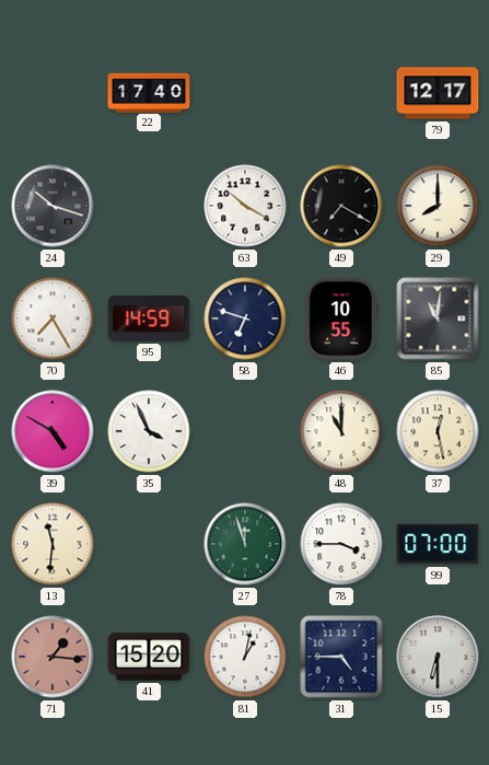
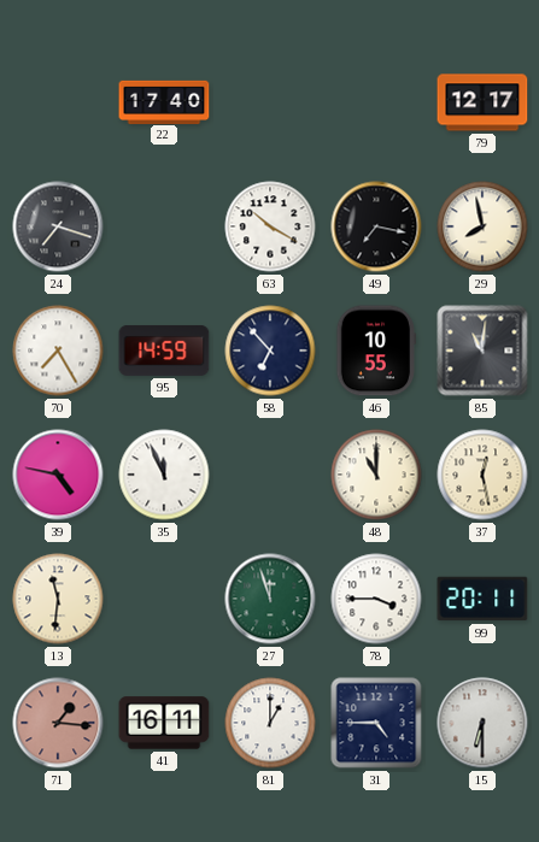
24: 10:18 -> 7:18 (58, 226)
49: 7:20 -> 7:17 (376, 226)
29: 8:00 -> 7:58 (482, 226)
58: 6:48 -> 6:53 (270, 351)
39: 4:50 -> 4:47 (58, 475)
35: 3:56 -> 11:56 (164, 475)
99: 07:00 -> 20:11 (482, 599)
41: 15:20 -> 16:11 (164, 723)
81: 1:02 -> 1:00 (270, 723)
